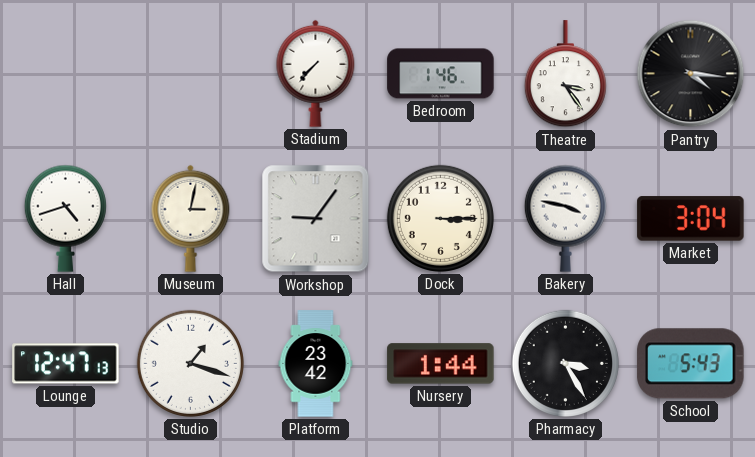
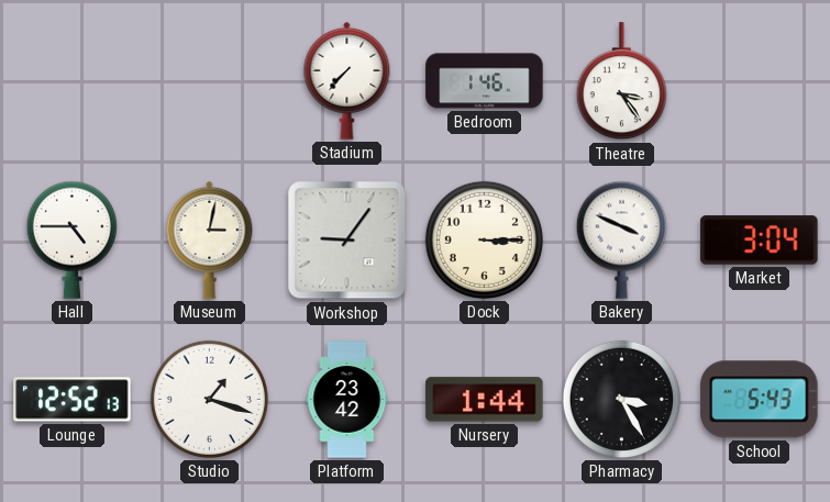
Pantry: 4:16 -> none (691, 74)
Hall: 4:42 -> 4:45 (71, 239)
Bakery: 3:47 -> 3:49 (621, 239)
Lounge: 12:47 -> 12:52 (73, 400)
